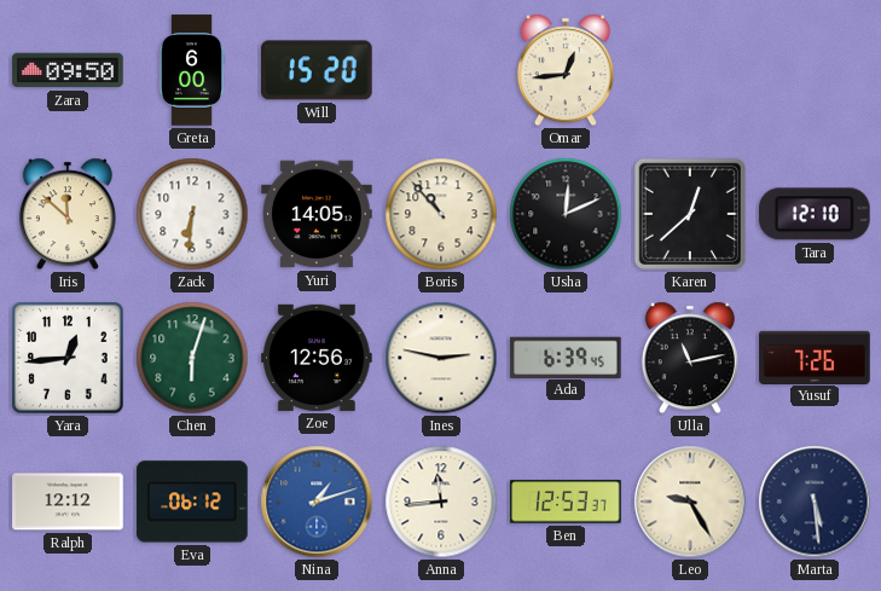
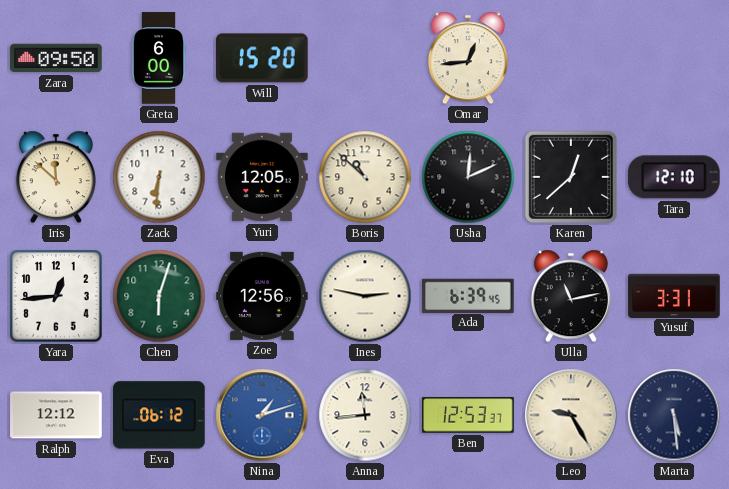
Yuri: 14:05 -> 12:05 (262, 177)
Boris: 10:53 -> 10:52 (365, 177)
Yusuf: 7:26 -> 3:31 (674, 295)
